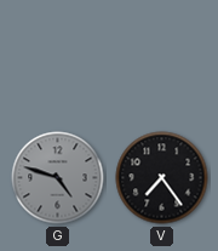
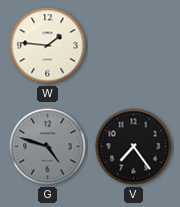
W: none -> 1:46 (48, 46)
